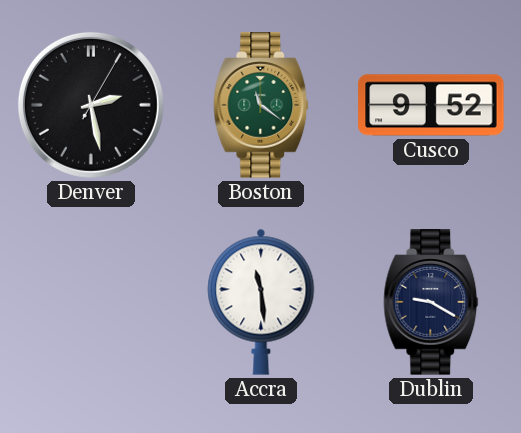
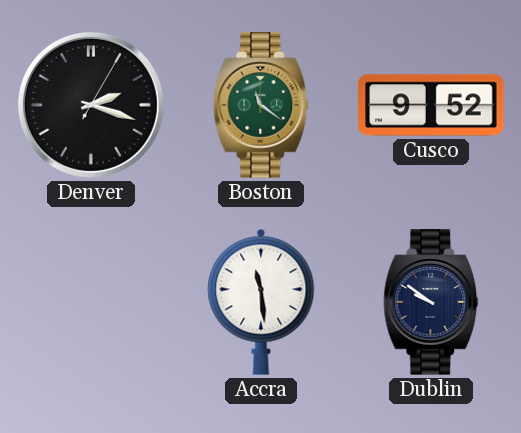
Denver: 2:28 -> 2:18 (91, 105)
Dublin: 9:20 -> 9:51 (431, 302)
